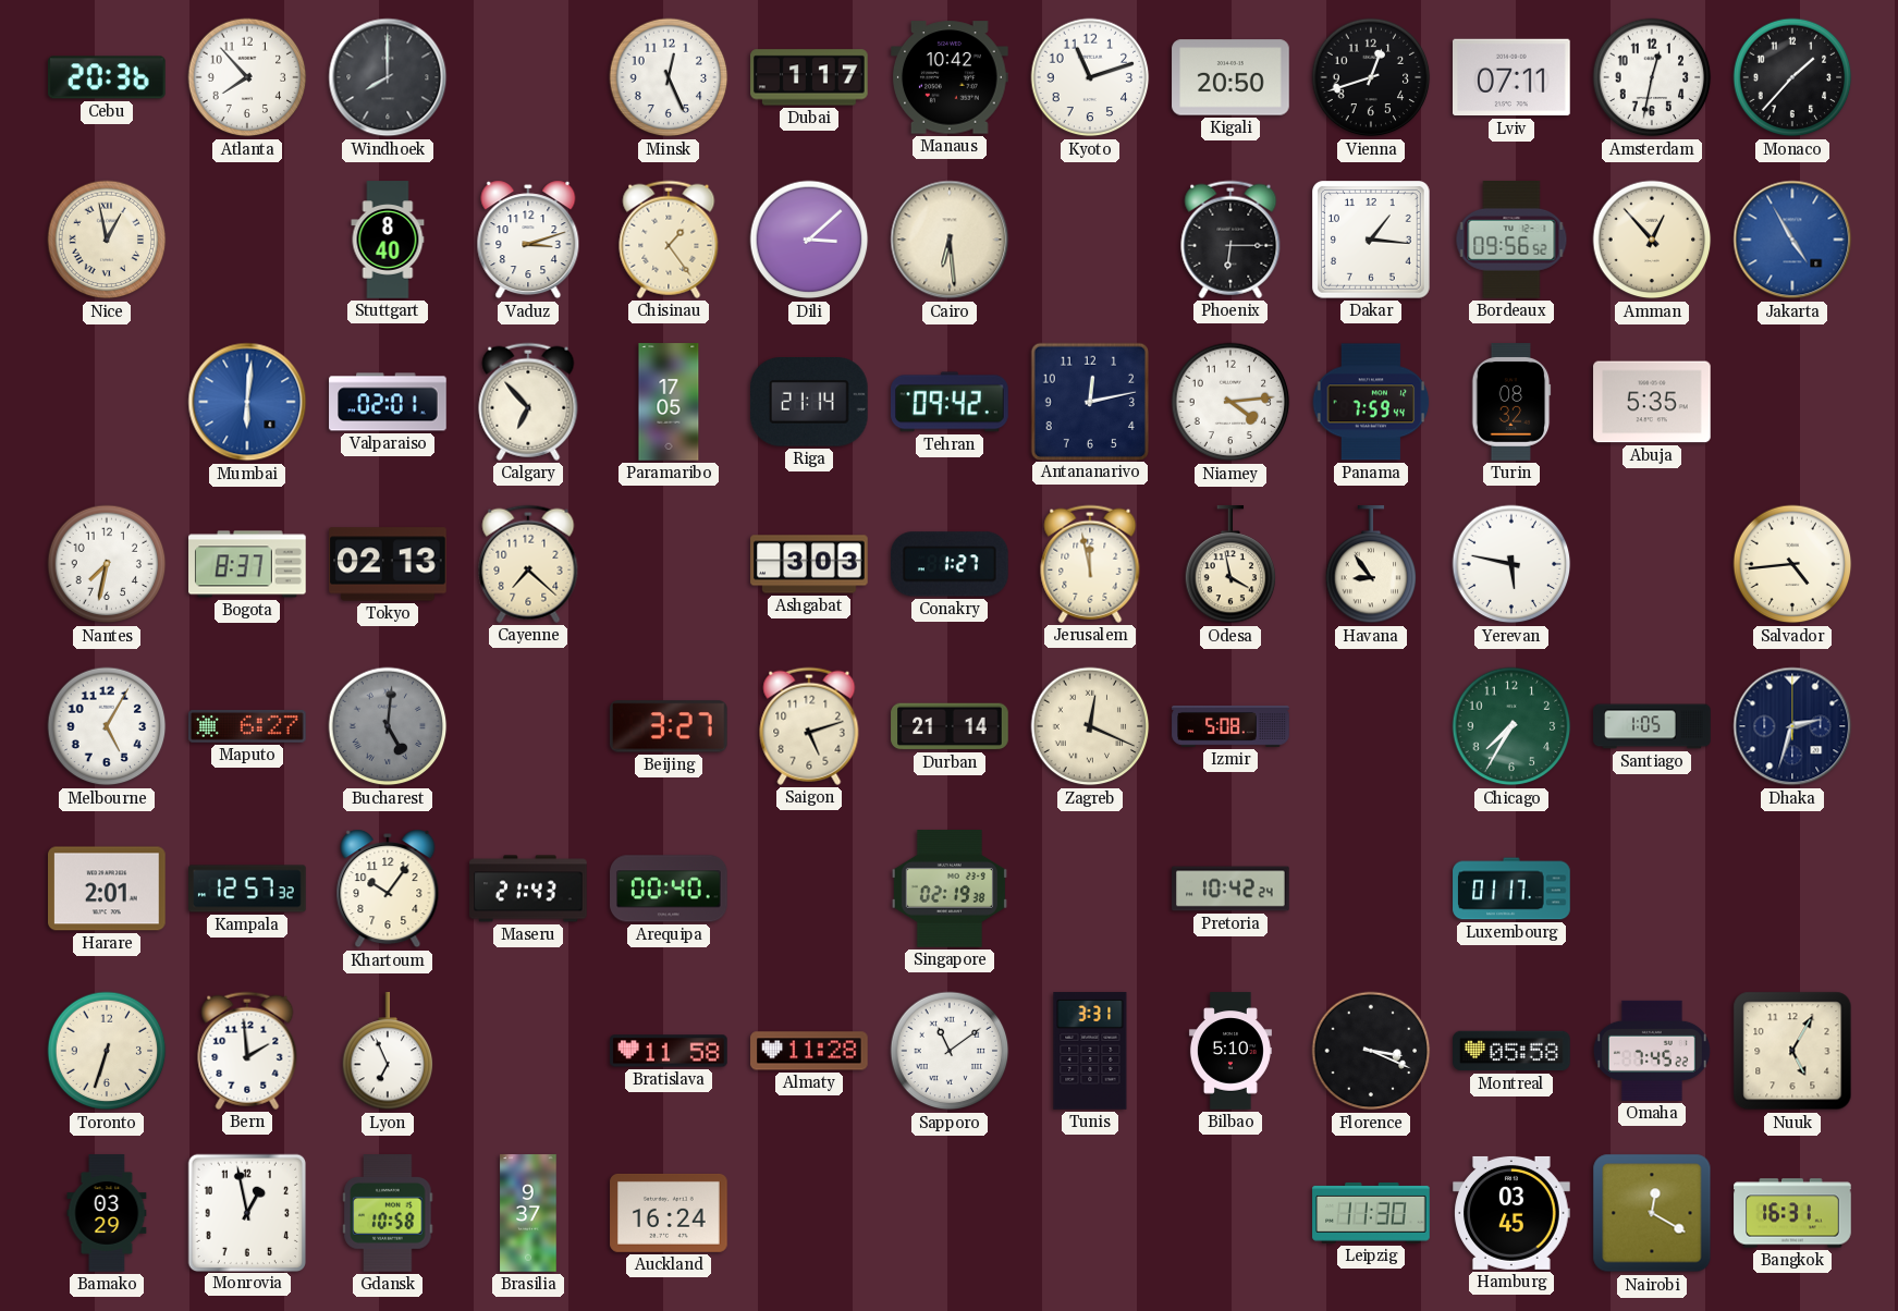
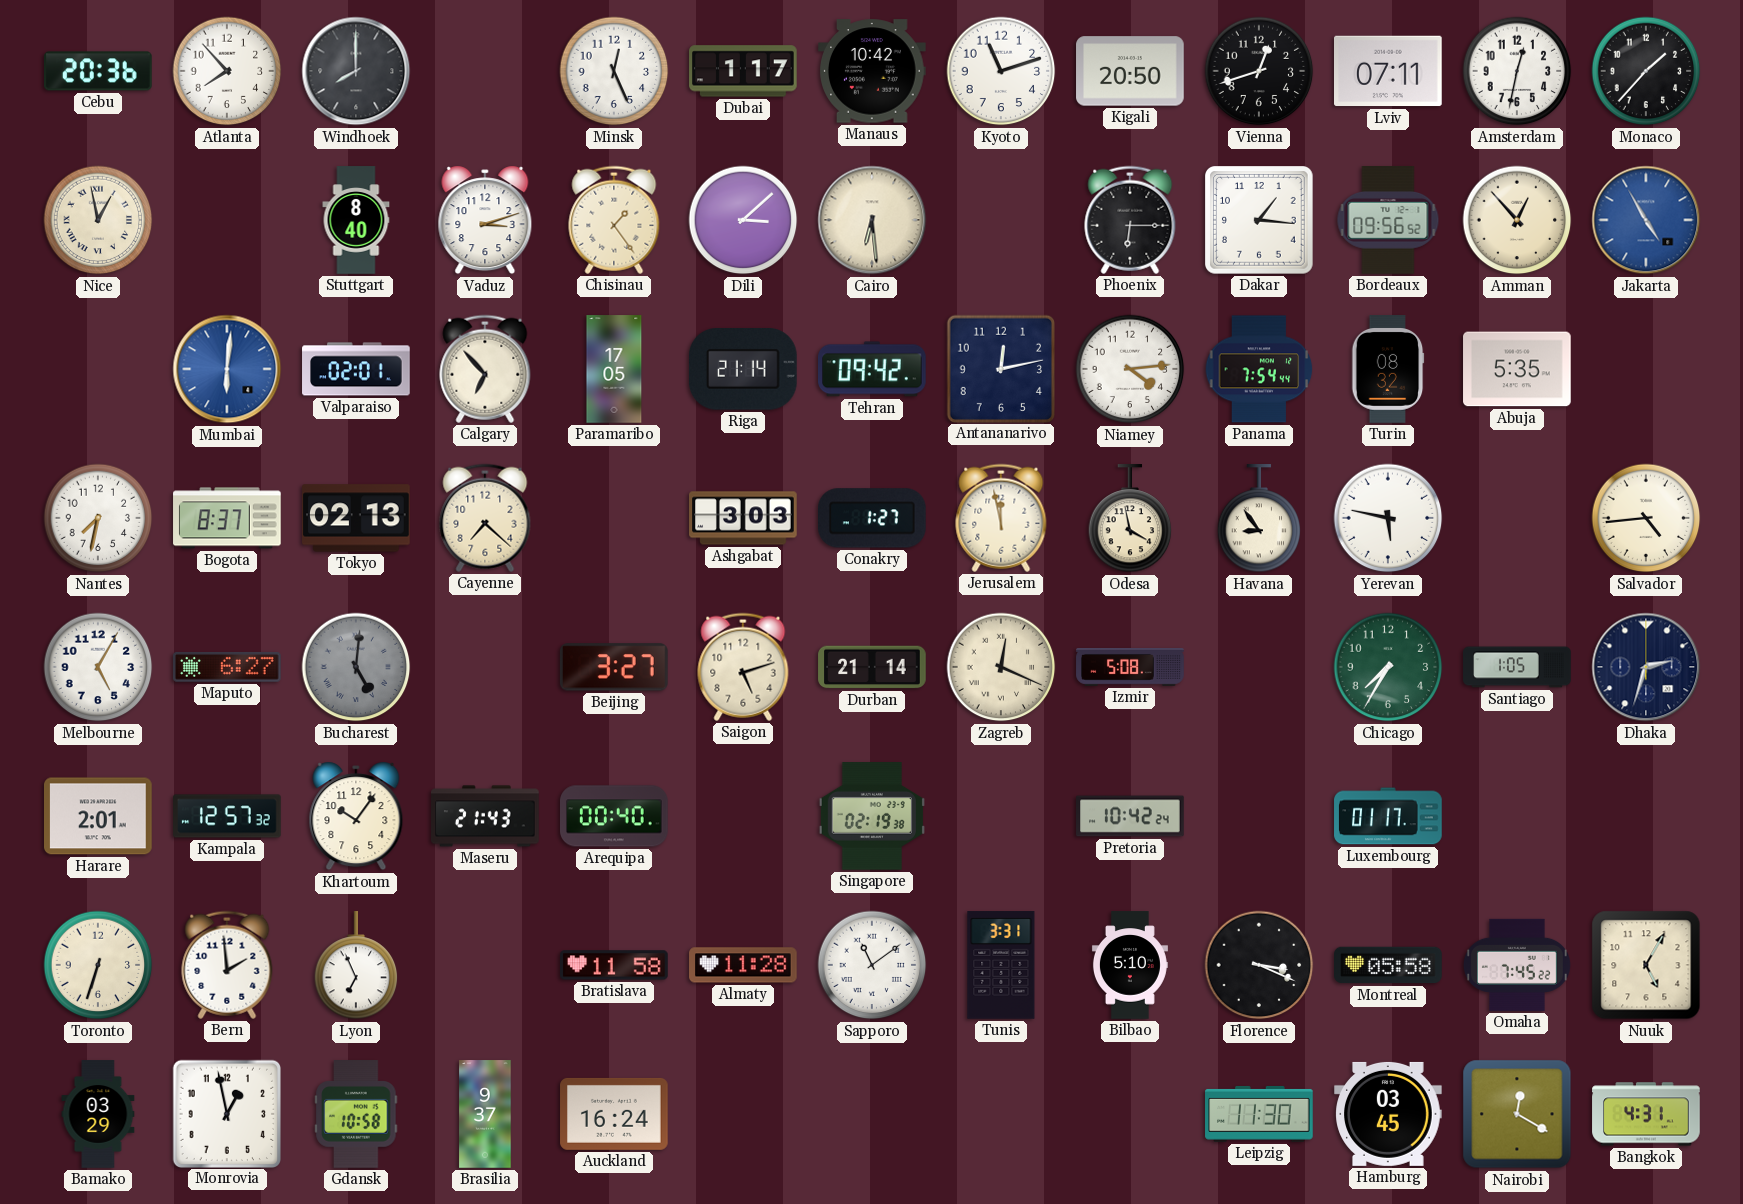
Panama: 7:59 -> 7:54 (1259, 369)
Bangkok: 16:31 -> 4:31 (1646, 1114)
